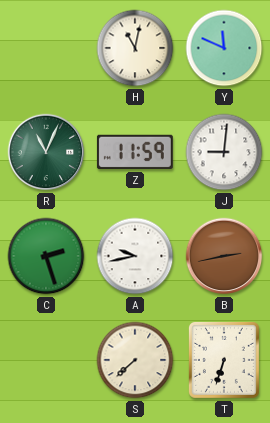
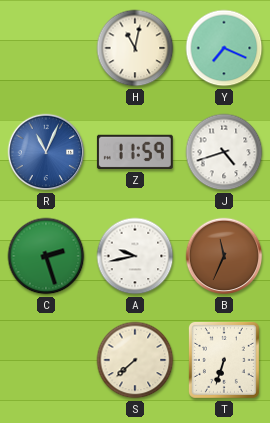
Y: 11:49 -> 7:19 (224, 48)
R dial: green -> blue (46, 152)
J: 9:01 -> 4:42 (224, 152)
B: 2:43 -> 11:34 (224, 256)
